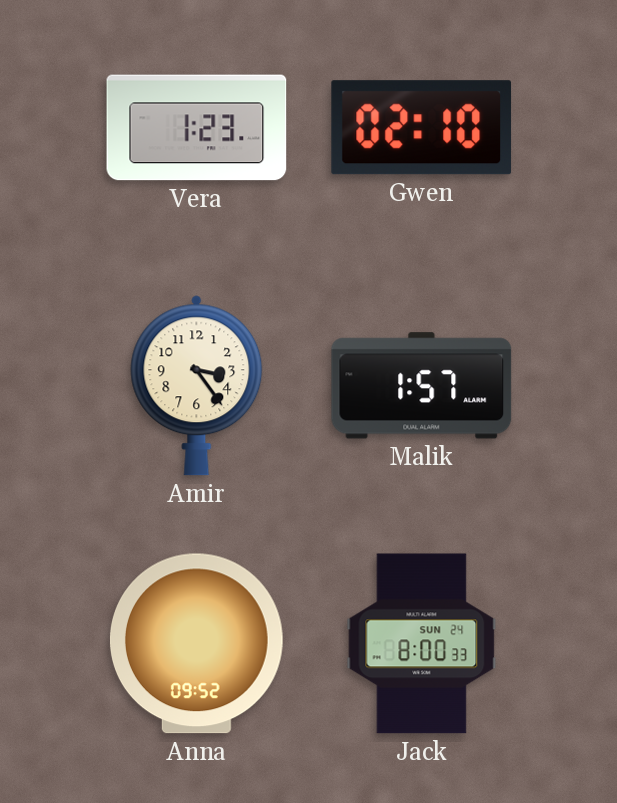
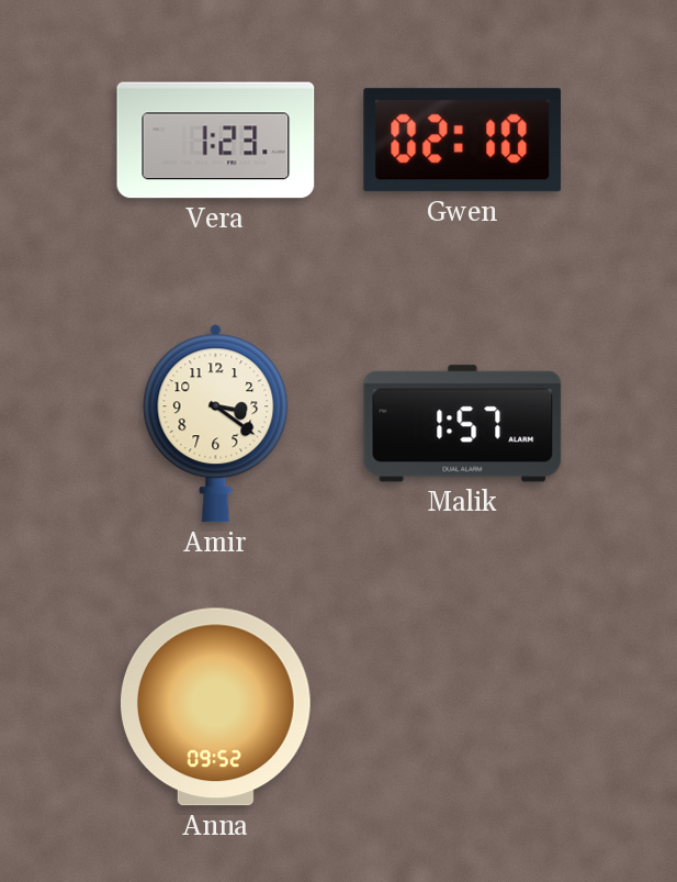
Amir: 3:24 -> 3:21 (216, 424)
Jack: 8:00 -> none (422, 644)
